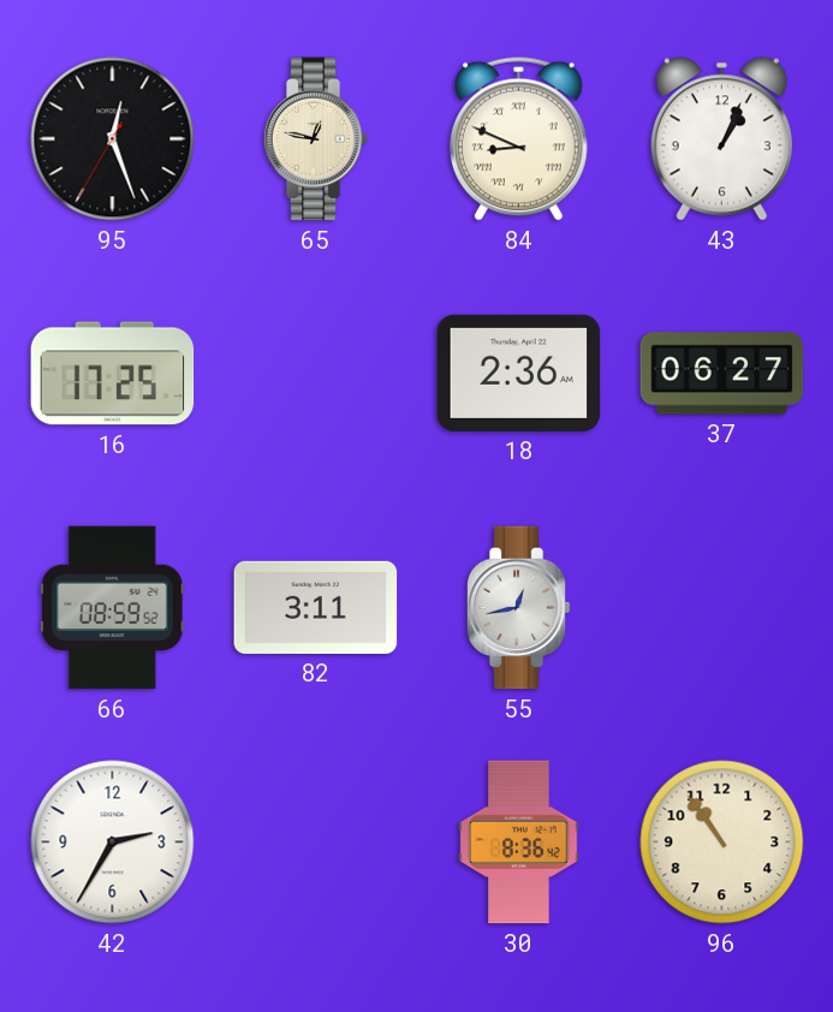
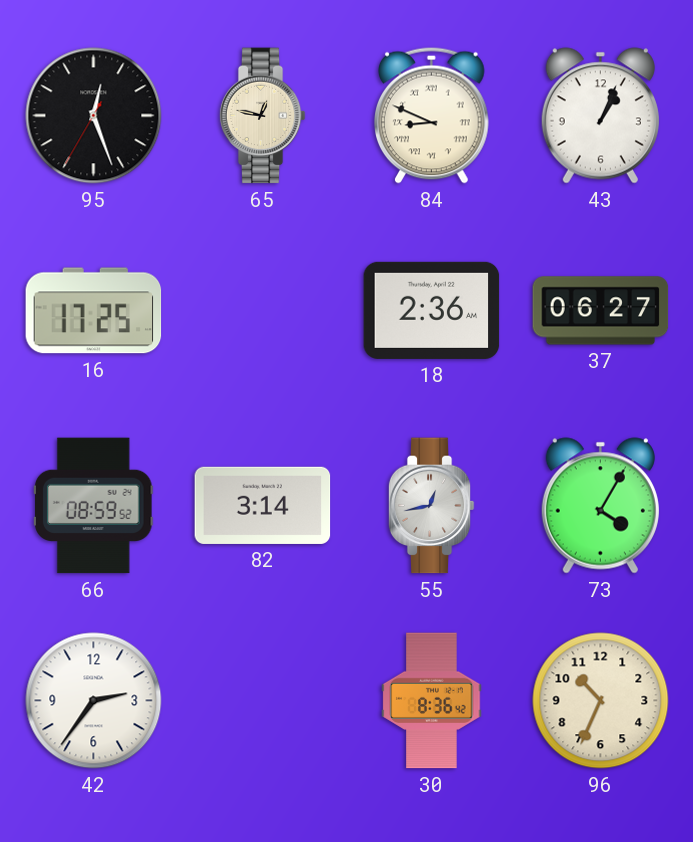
82: 3:11 -> 3:14 (263, 505)
73: none -> 4:05 (600, 506)
42: 2:35 -> 2:36 (94, 701)
96: 10:54 -> 10:34 (601, 701)
